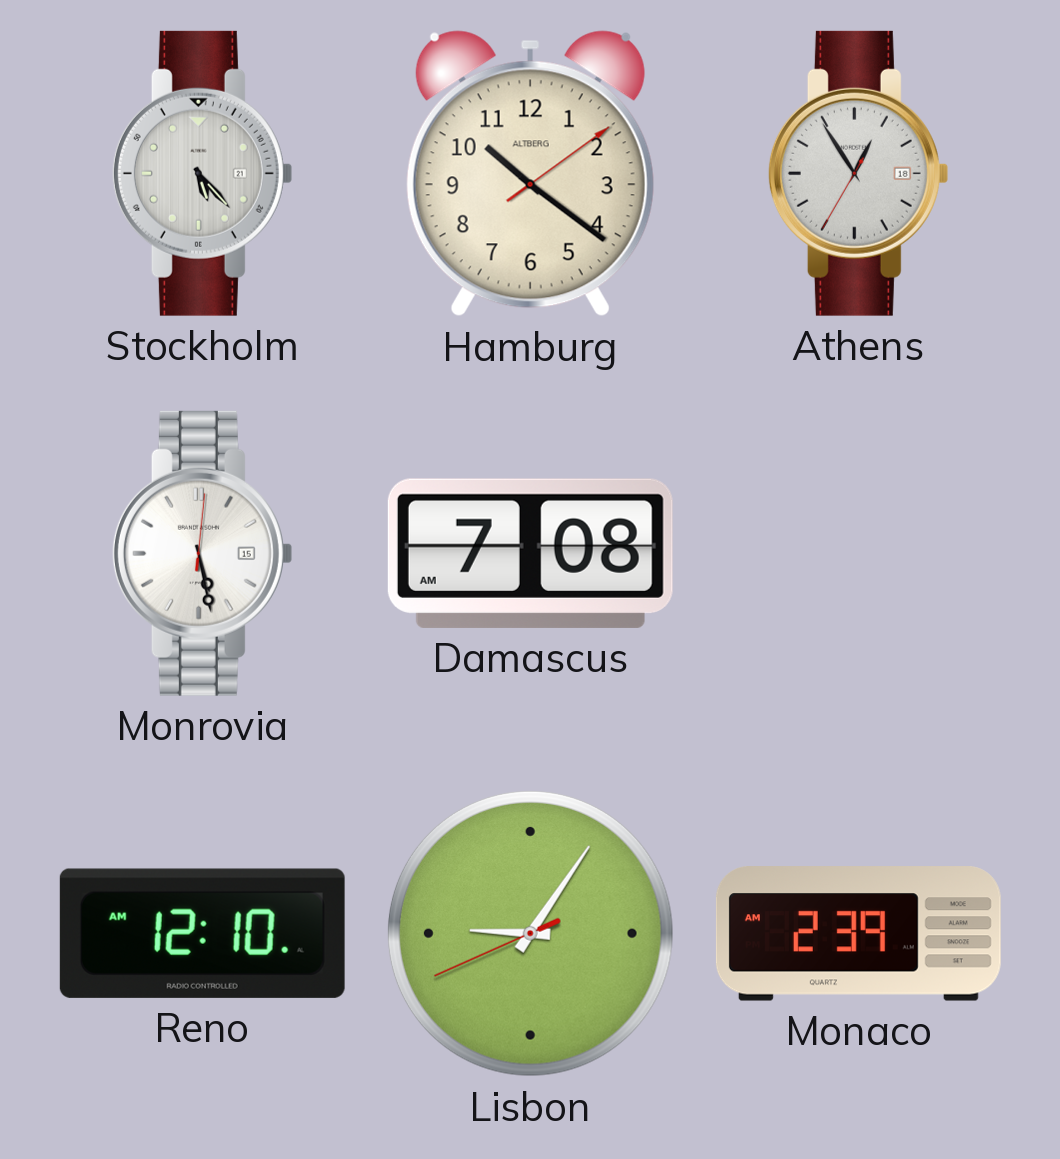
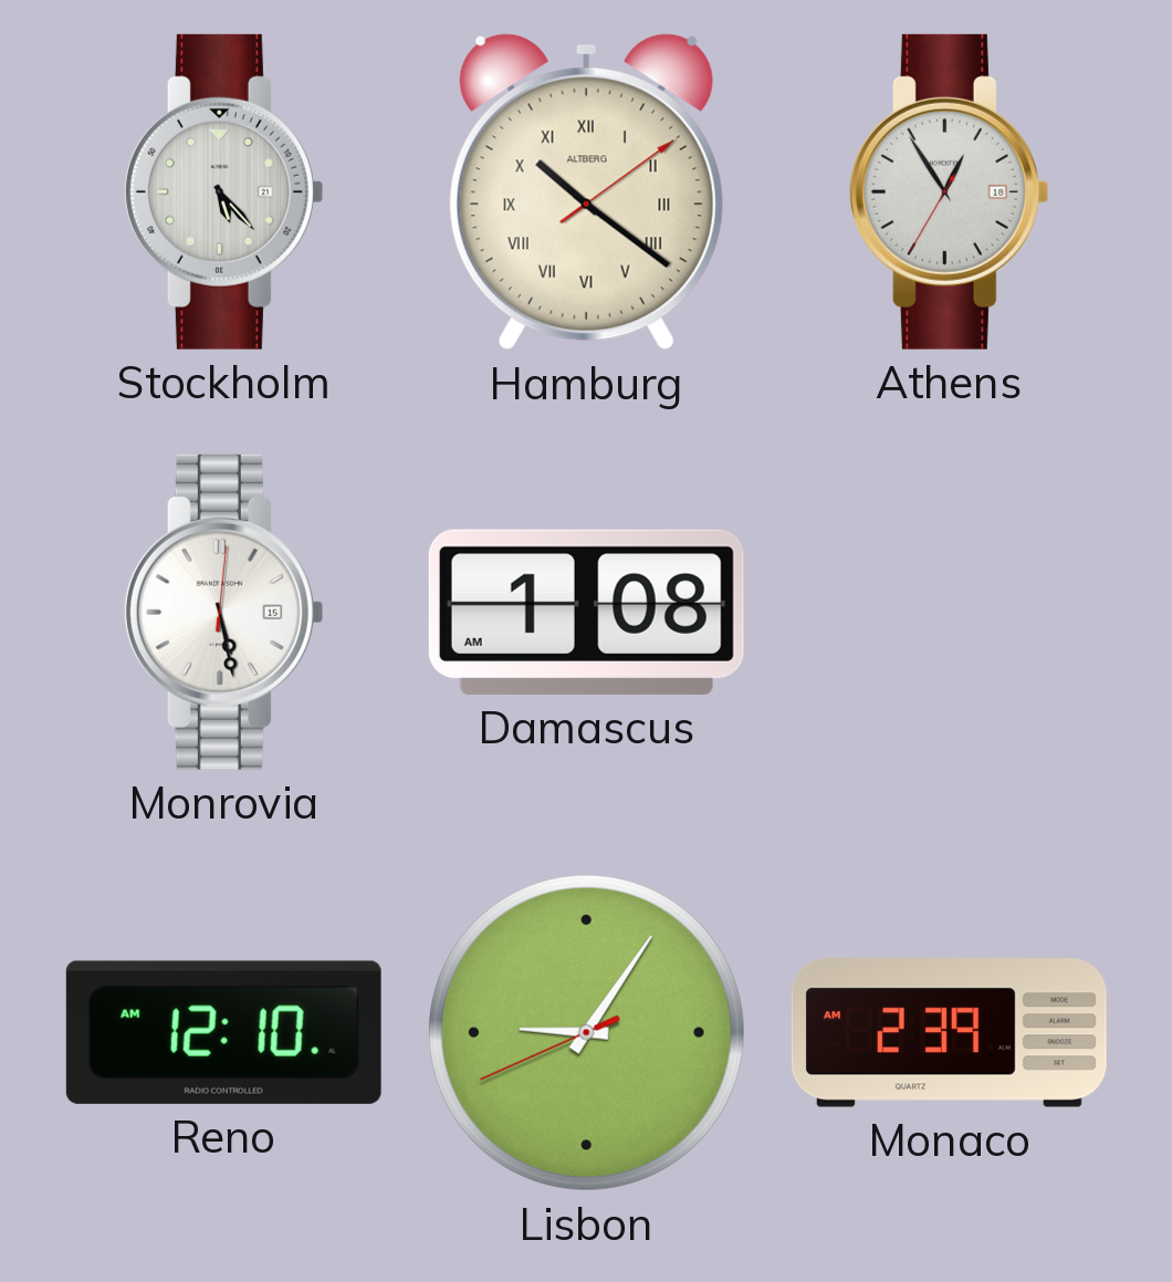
Hamburg numerals: Arabic -> Roman (586, 192)
Damascus: 7:08 -> 1:08 (586, 612)
